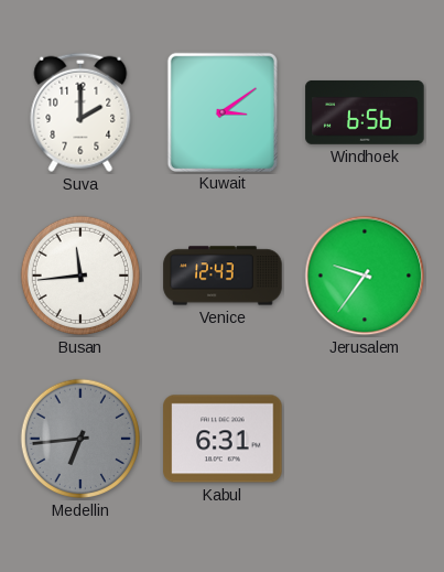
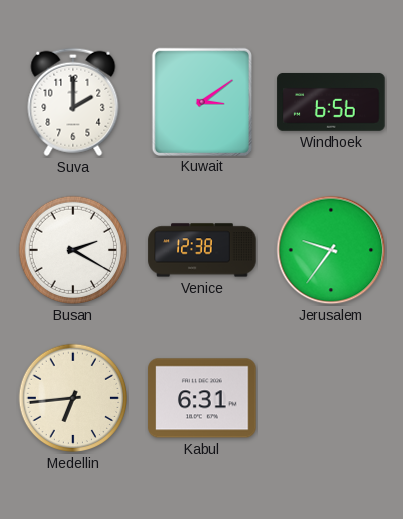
Busan: 11:44 -> 2:20 (73, 250)
Venice: 12:43 -> 12:38 (202, 250)
Medellin dial: grey -> cream (73, 398)
